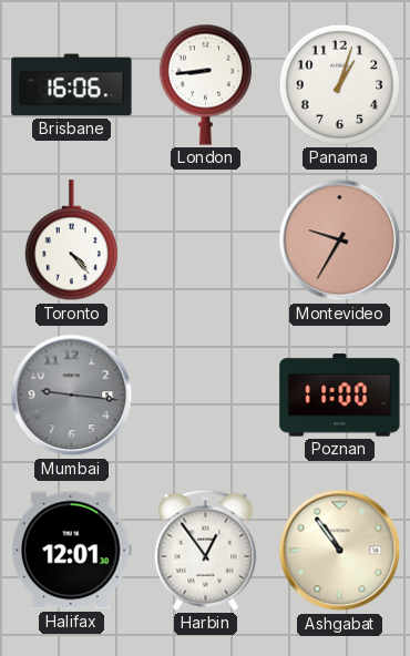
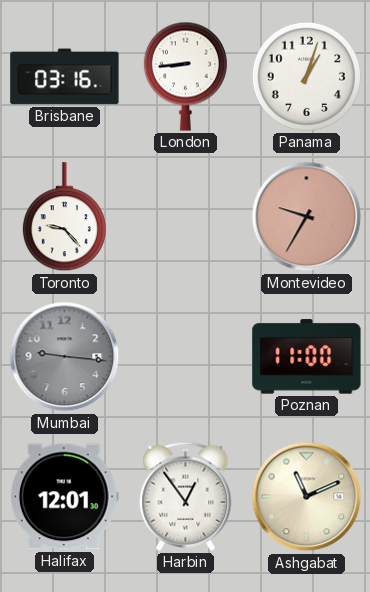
Brisbane: 16:06 -> 03:16 (65, 77)
Toronto: 4:23 -> 9:23 (64, 217)
Ashgabat: 10:54 -> 11:11 (307, 497)
